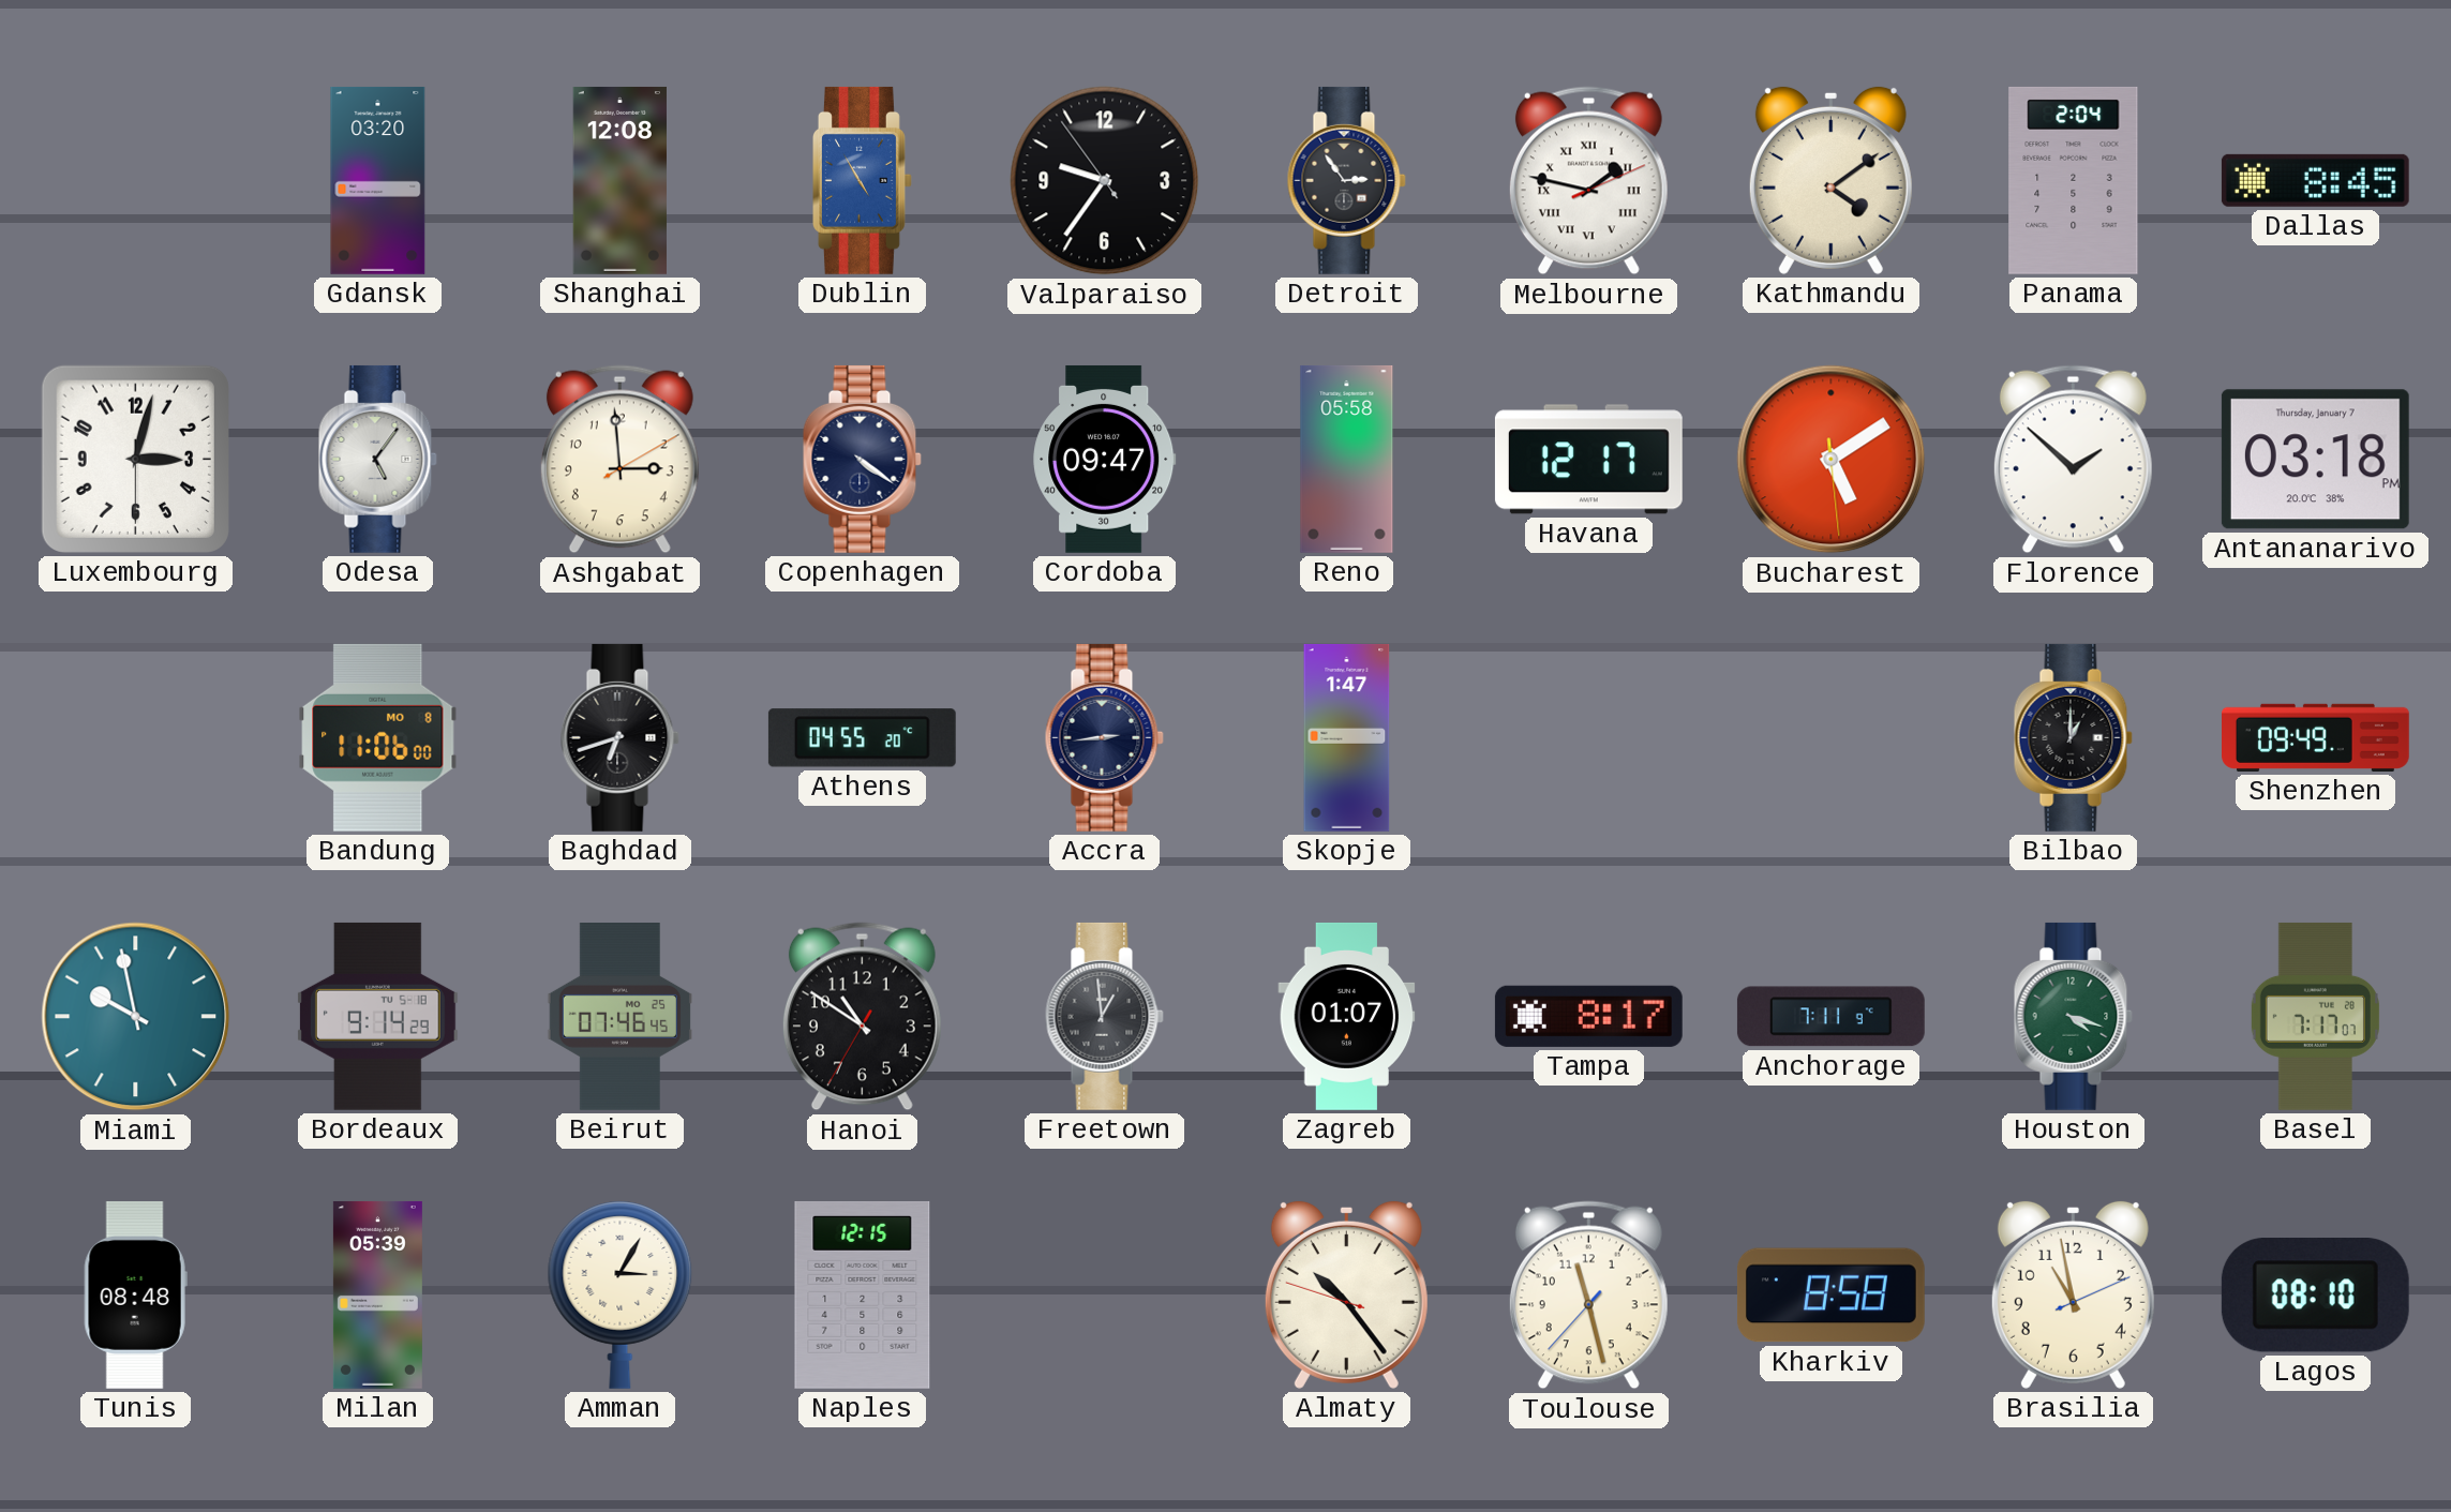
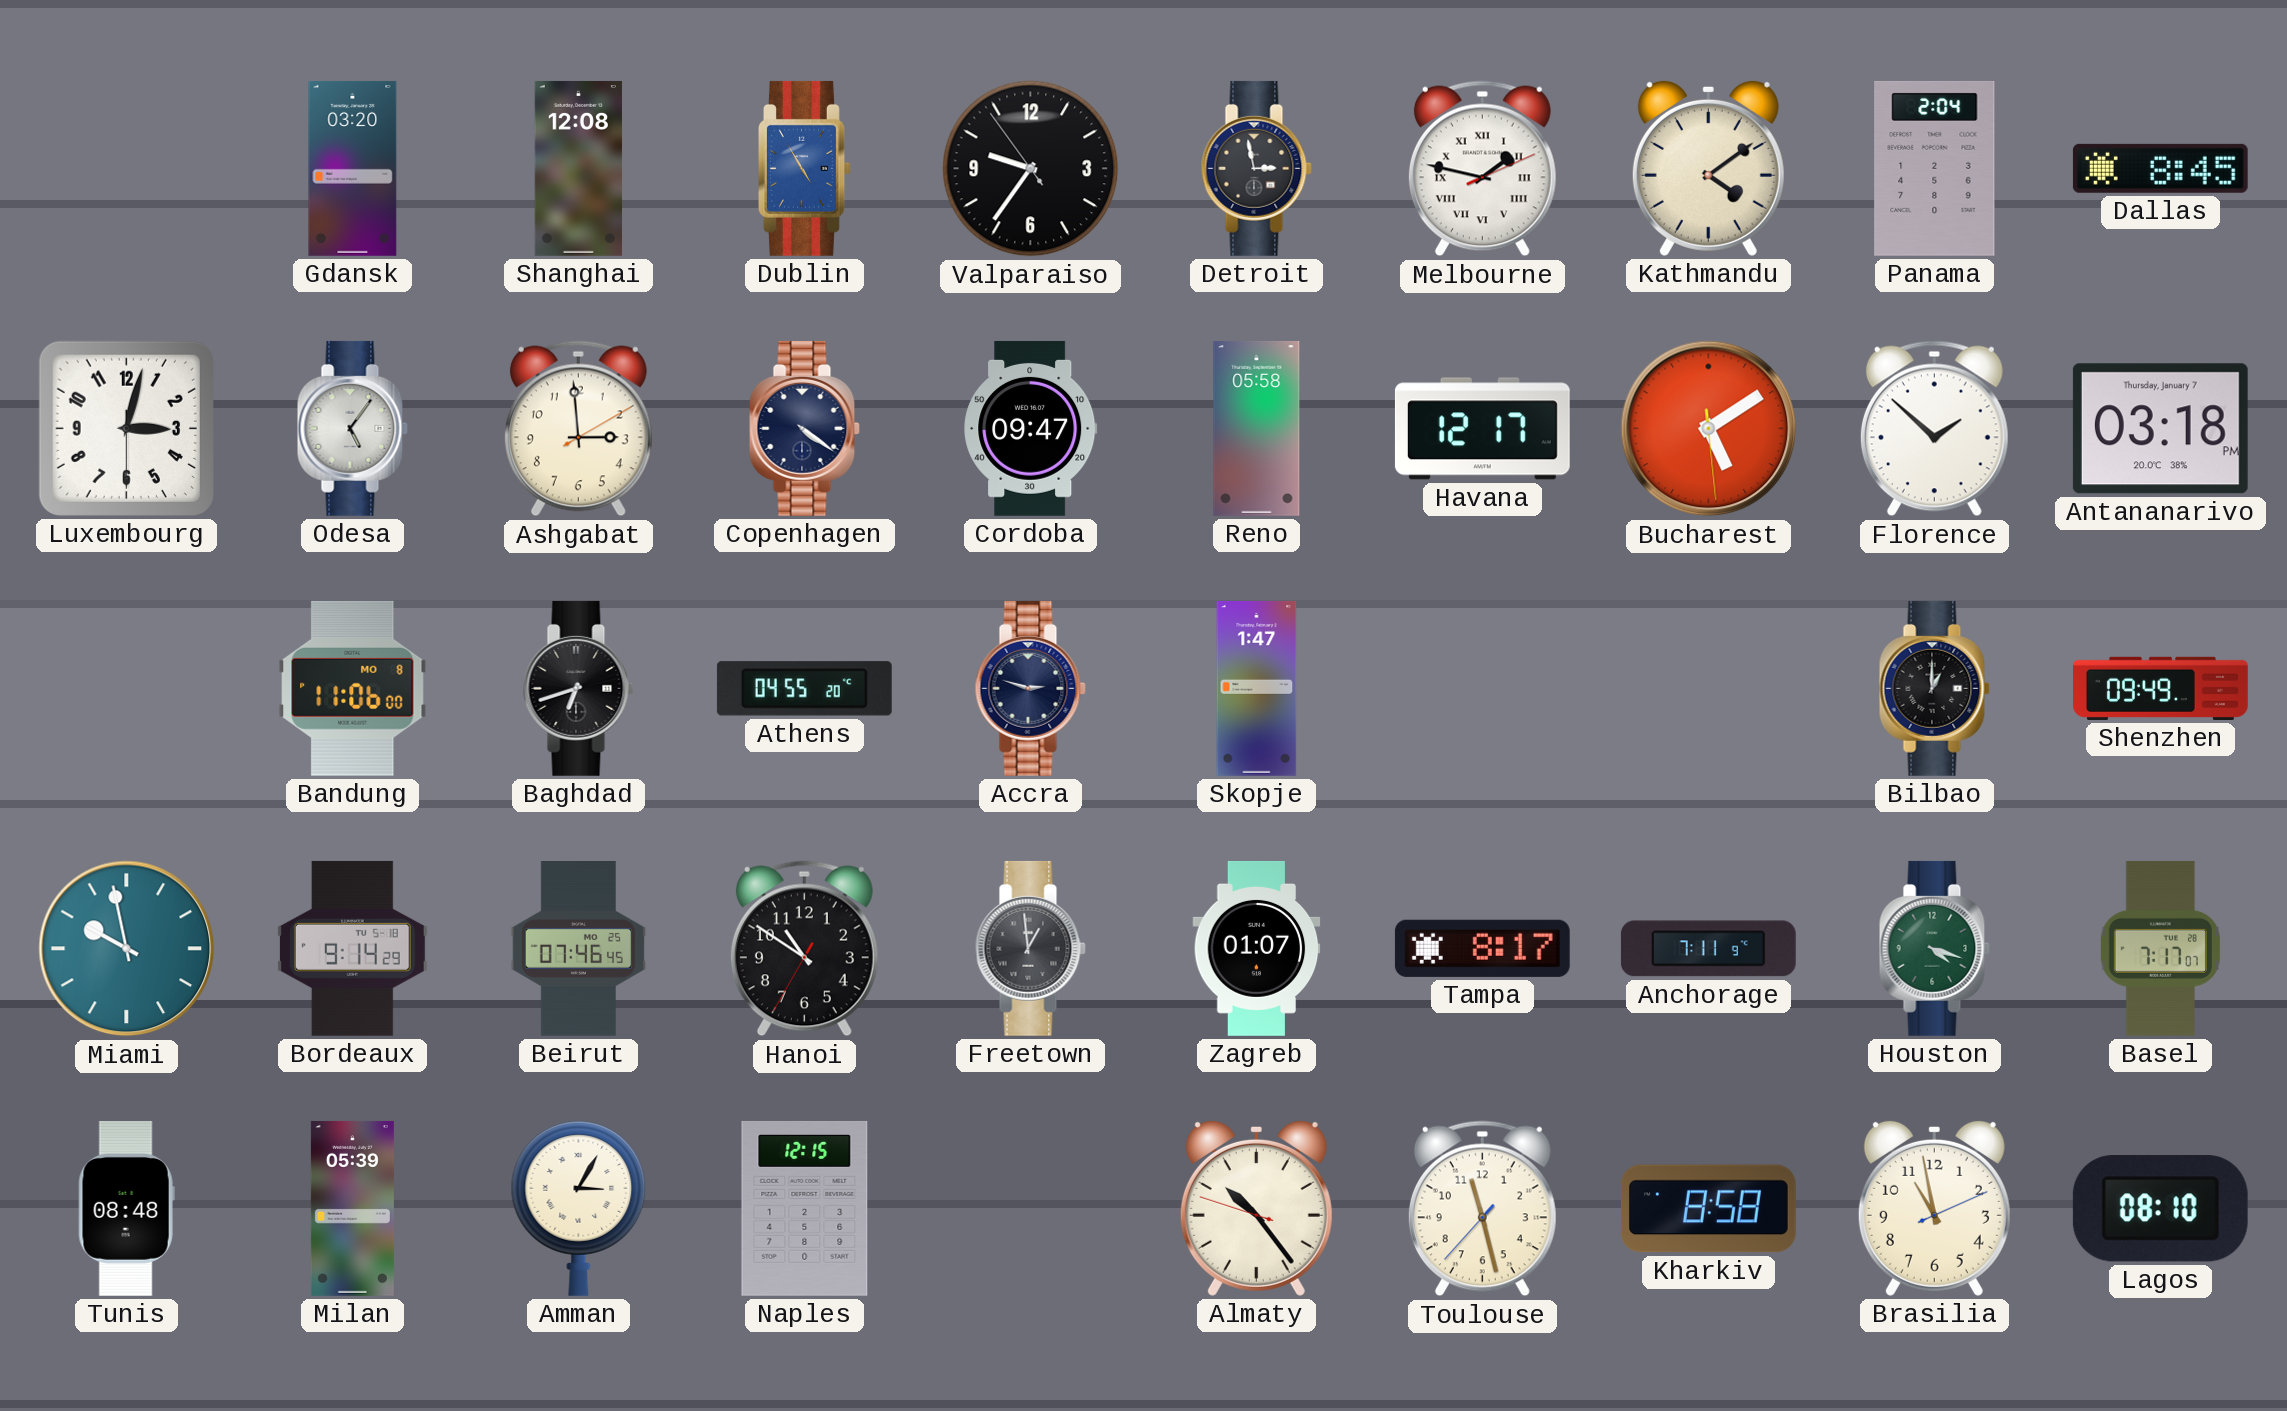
Detroit: 2:54 -> 2:58 (1256, 168)
Accra: 2:44 -> 2:48 (1030, 688)
